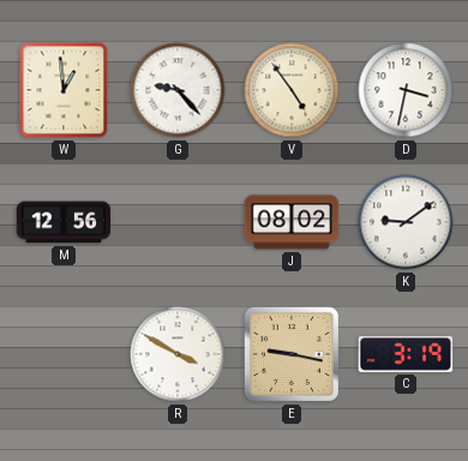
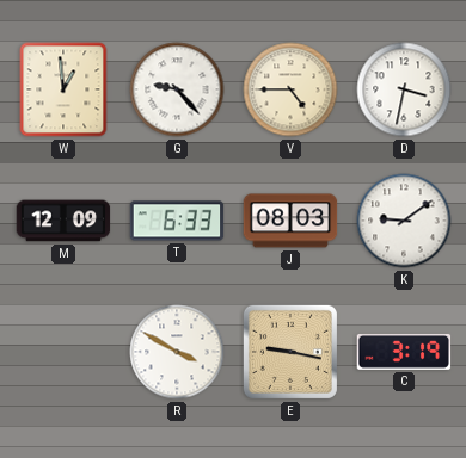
V: 4:54 -> 4:45 (290, 89)
M: 12:56 -> 12:09 (63, 221)
T: none -> 6:33 (177, 221)
J: 08:02 -> 08:03 (290, 221)
